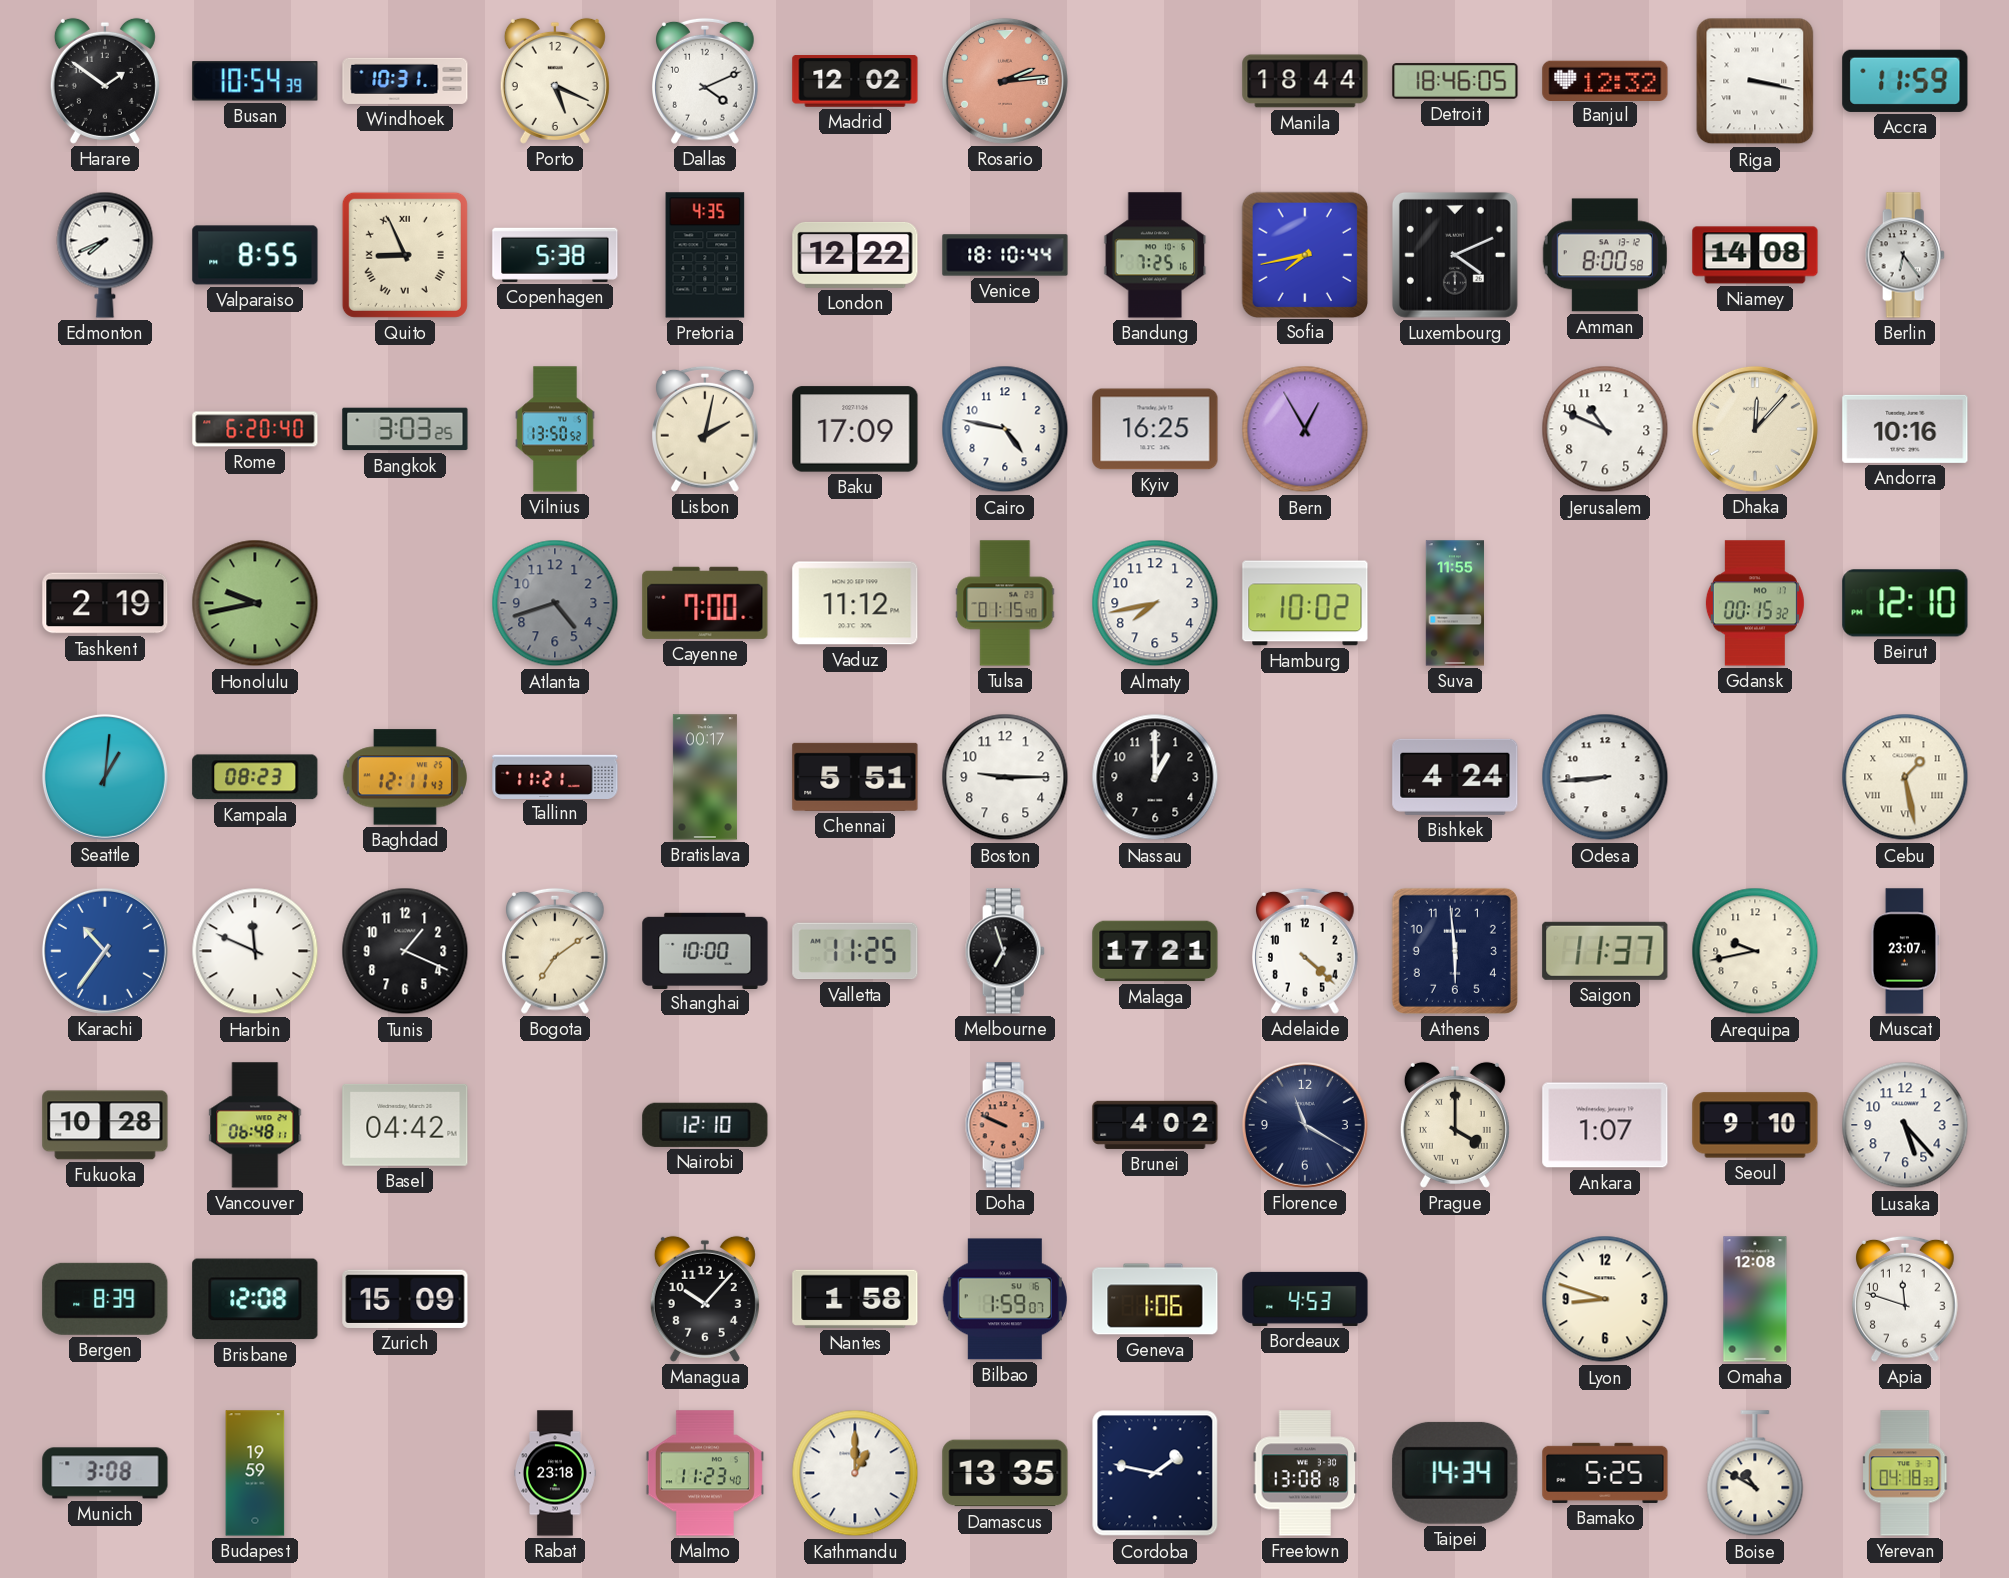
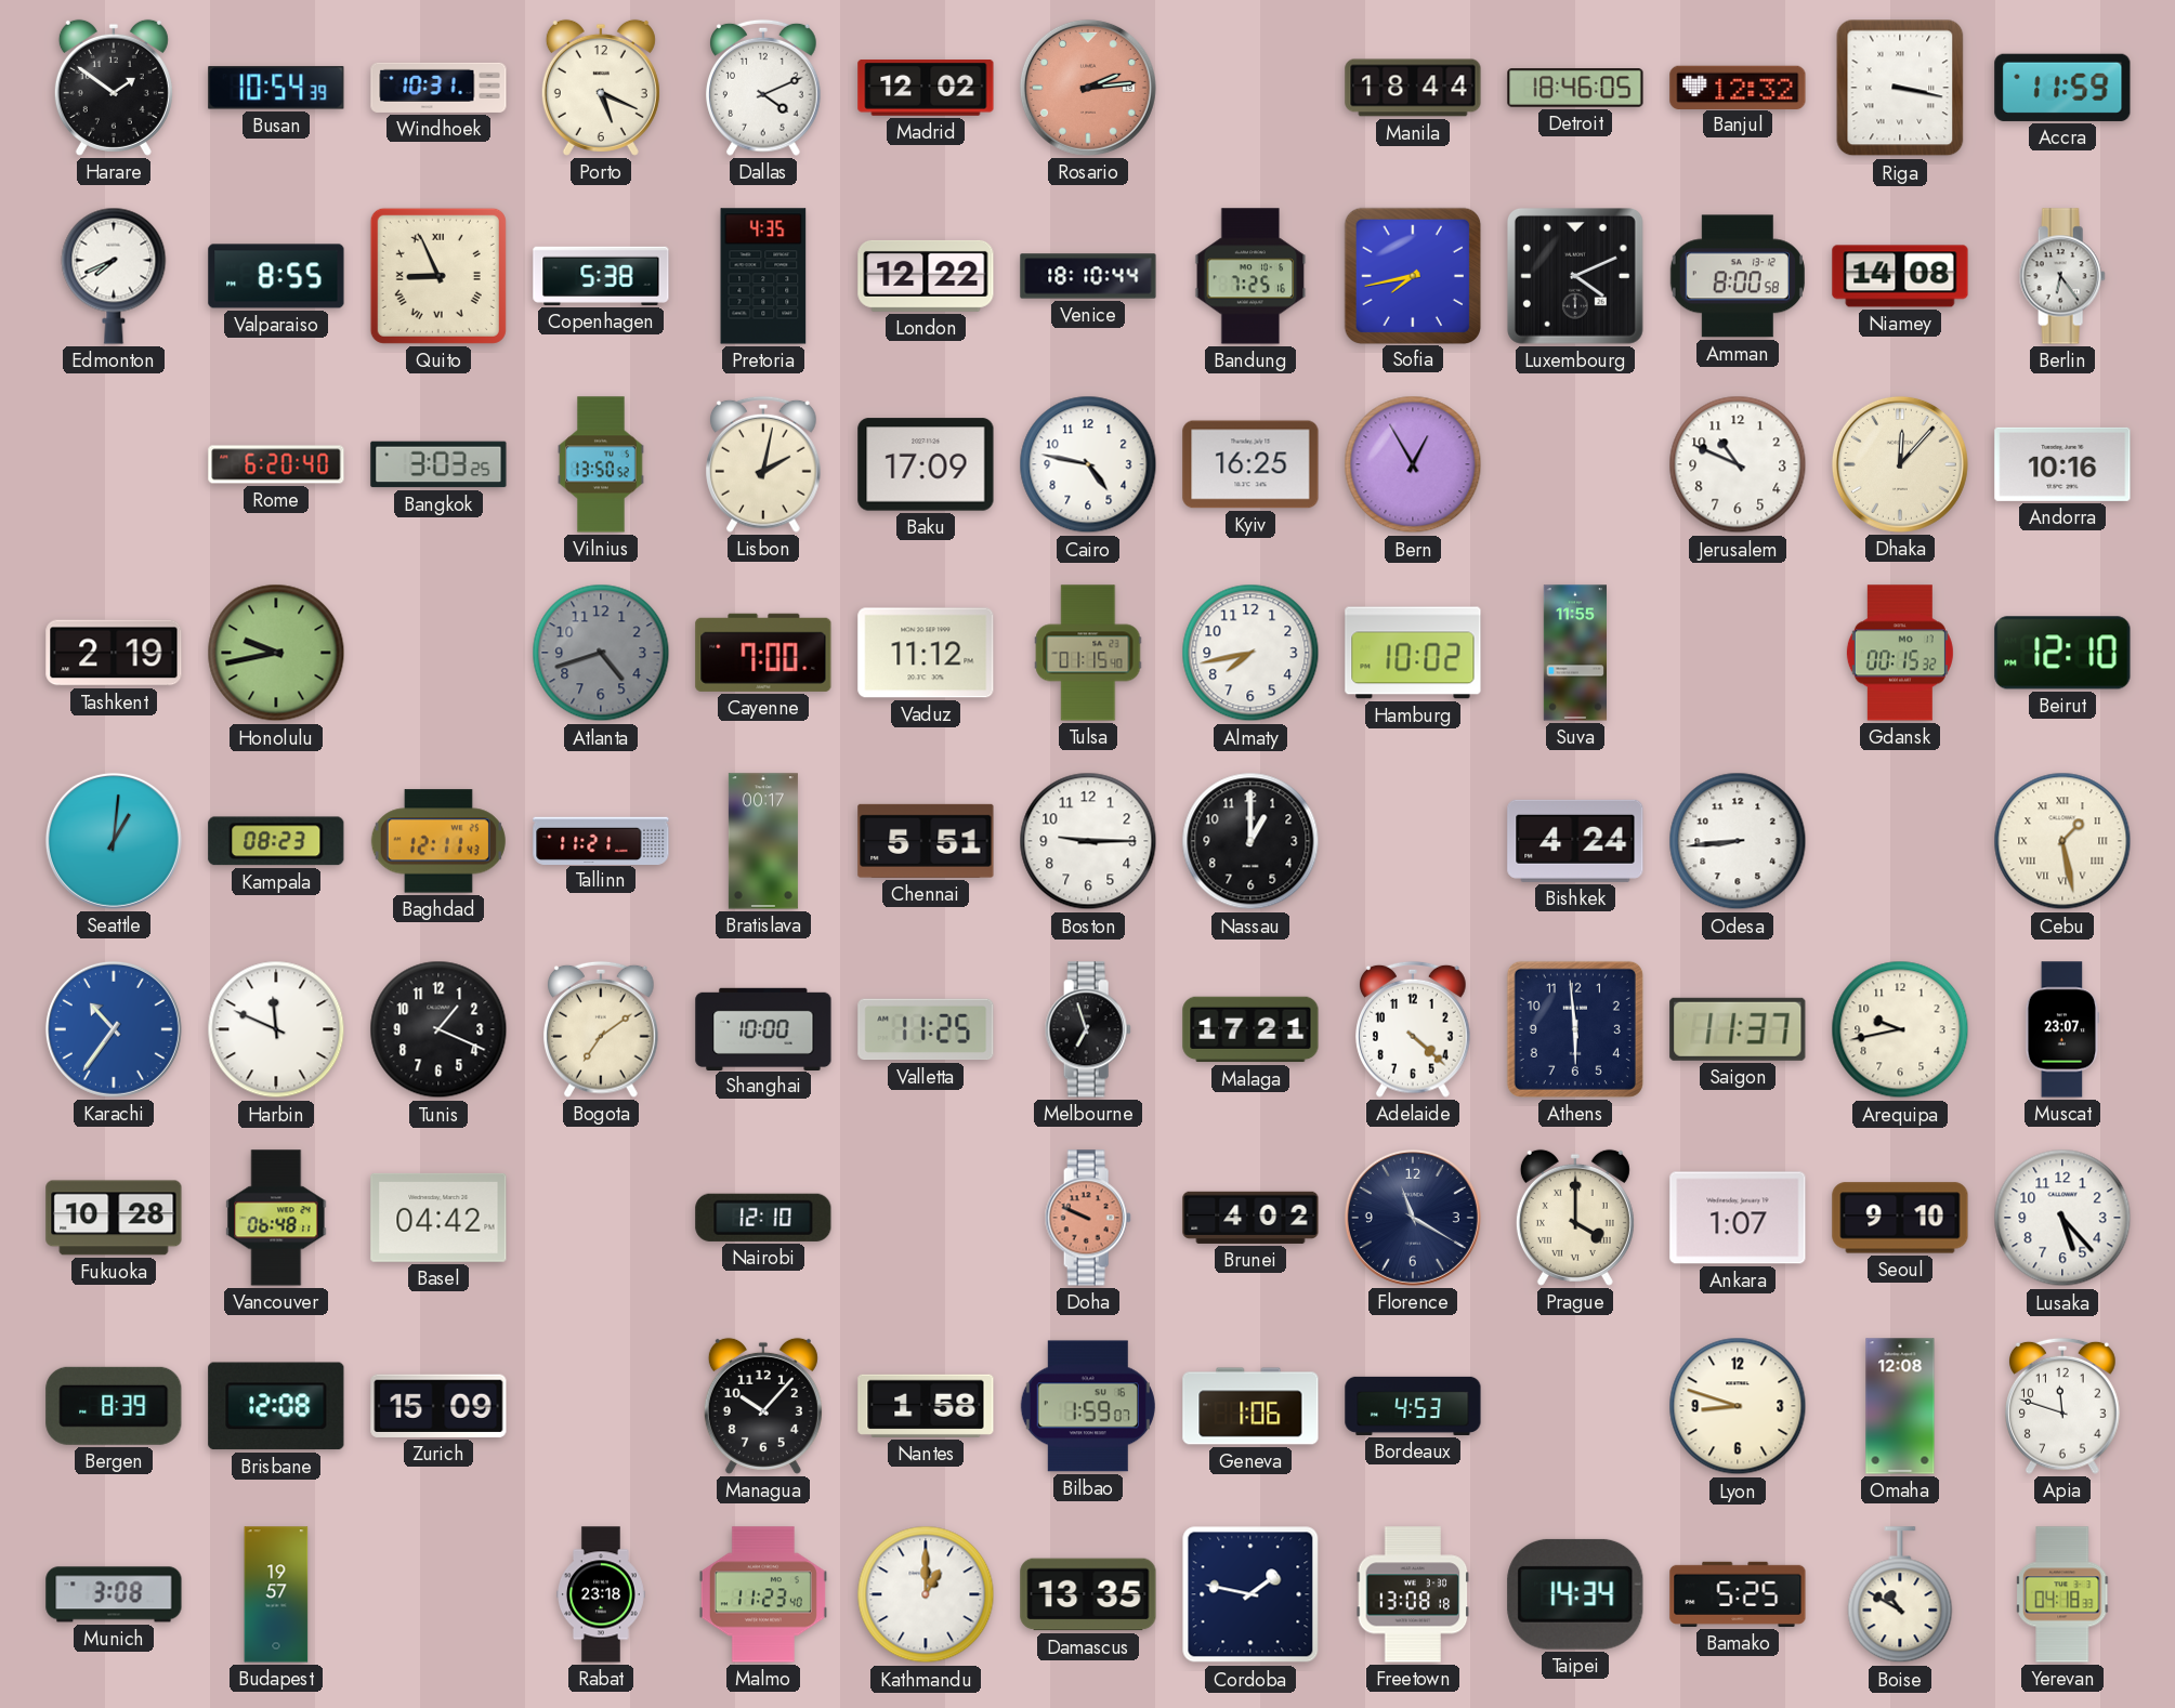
Budapest: 19:59 -> 19:57 (276, 1594)
